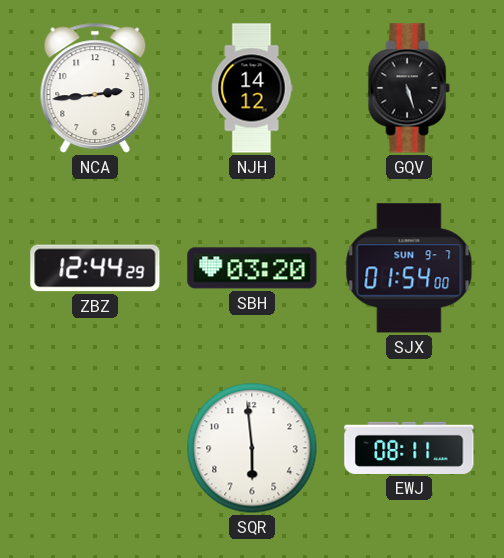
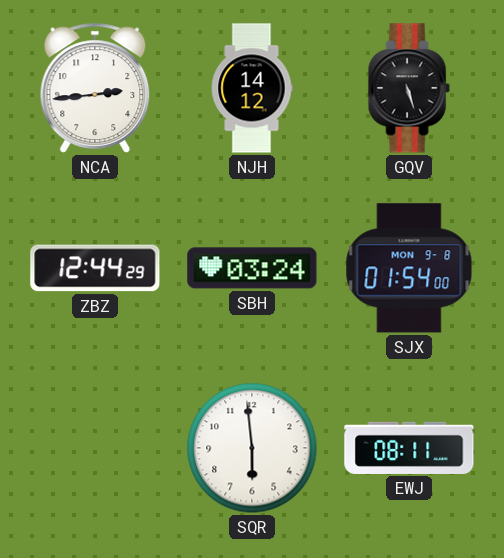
SBH: 03:20 -> 03:24 (252, 268)
SJX date: SUN 9-7 -> MON 9-8 (409, 268)
